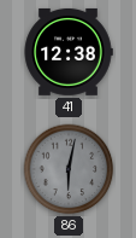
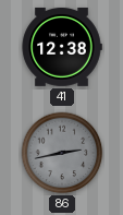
86: 6:02 -> 2:43 (62, 153)
